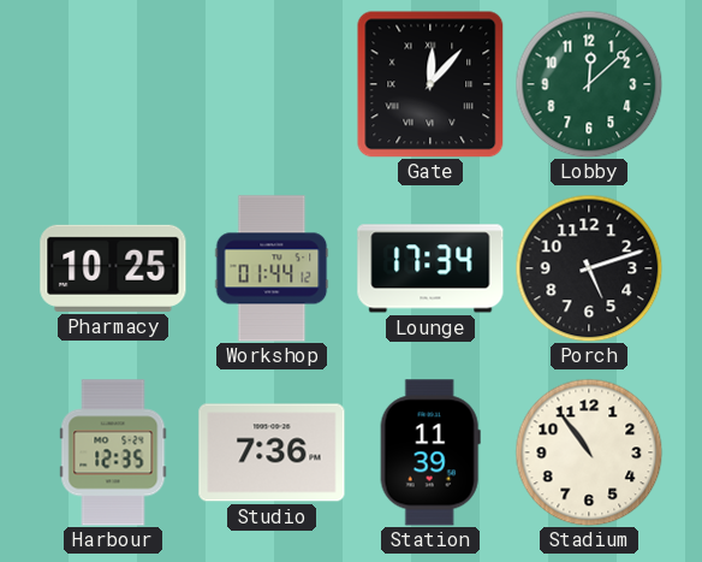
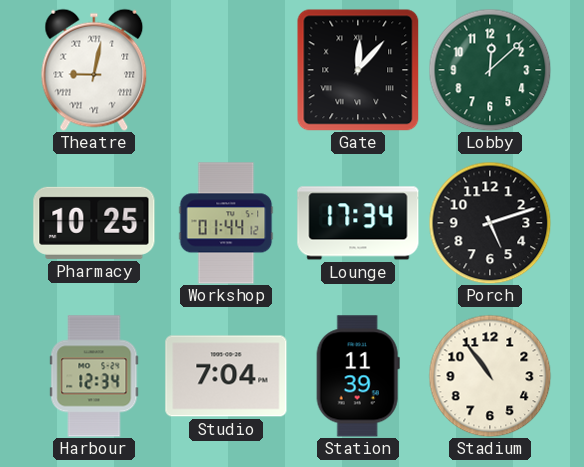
Theatre: none -> 9:02 (94, 70)
Harbour: 12:35 -> 12:34 (94, 376)
Studio: 7:36 -> 7:04 (226, 376)
